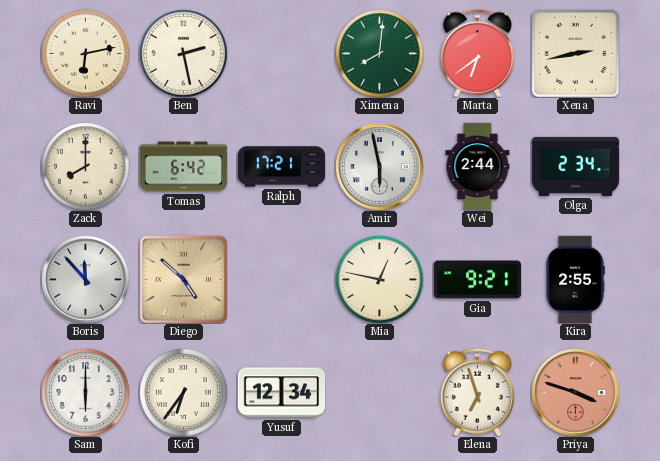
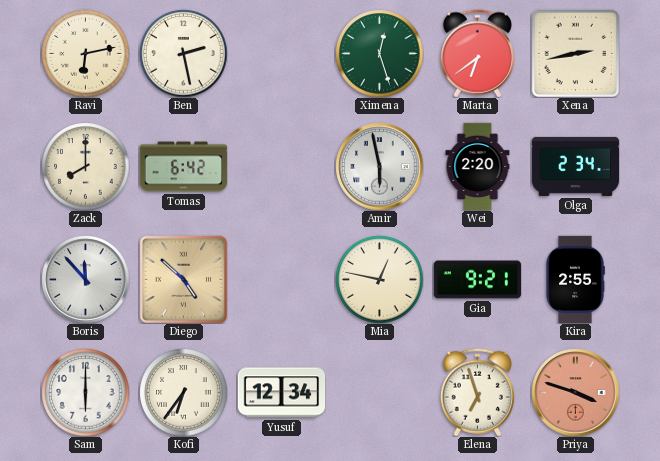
Ximena: 8:01 -> 12:27 (379, 53)
Ralph: 17:21 -> none (281, 167)
Wei: 2:44 -> 2:20 (478, 166)
